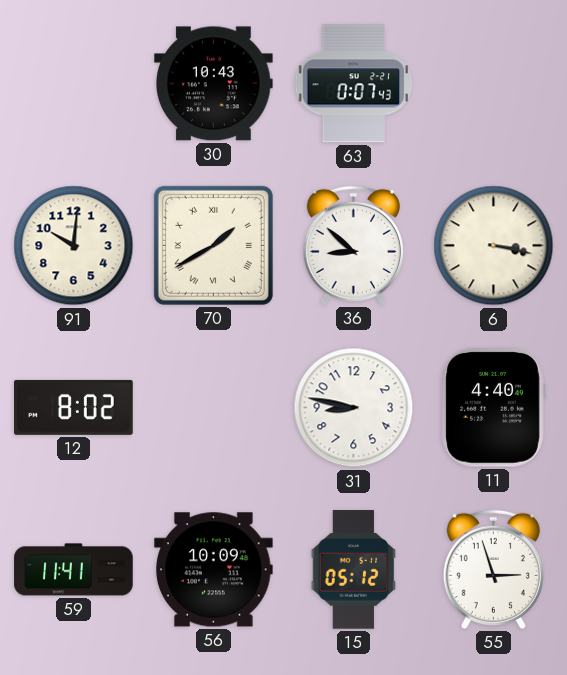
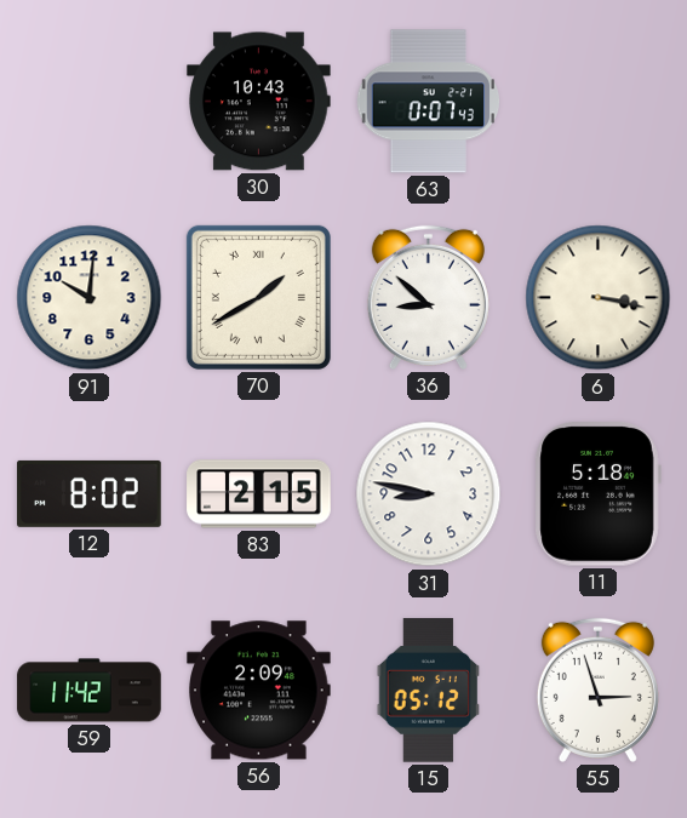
83: none -> 2:15 (259, 494)
11: 4:40 -> 5:18 (597, 494)
59: 11:41 -> 11:42 (90, 691)
56: 10:09 -> 2:09 (259, 691)
